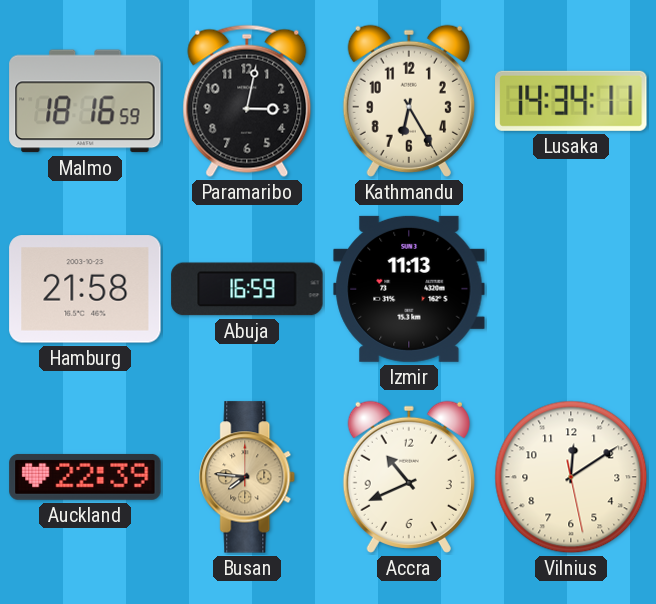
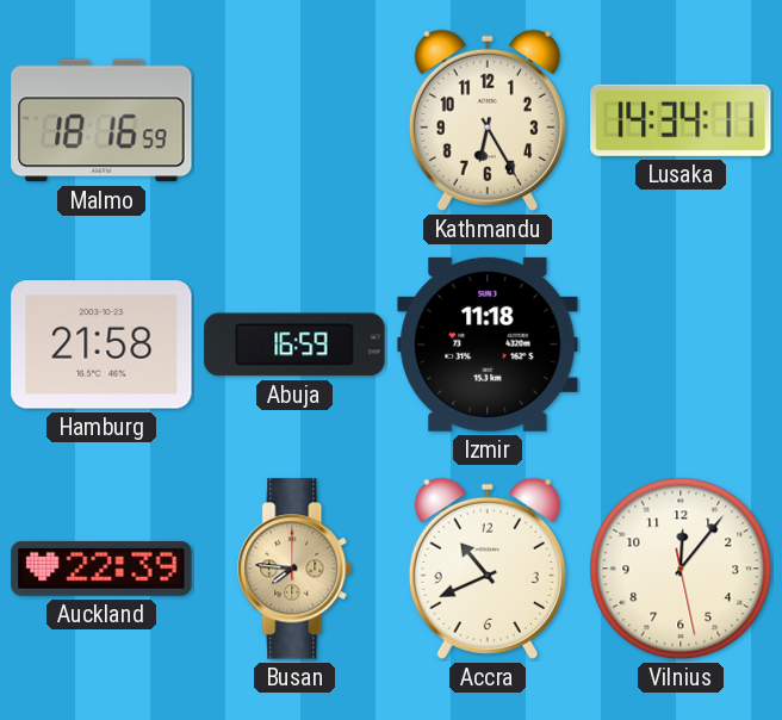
Paramaribo: 3:02 -> none (247, 101)
Izmir: 11:13 -> 11:18 (488, 345)
Vilnius: 12:09 -> 12:06 (681, 569)
